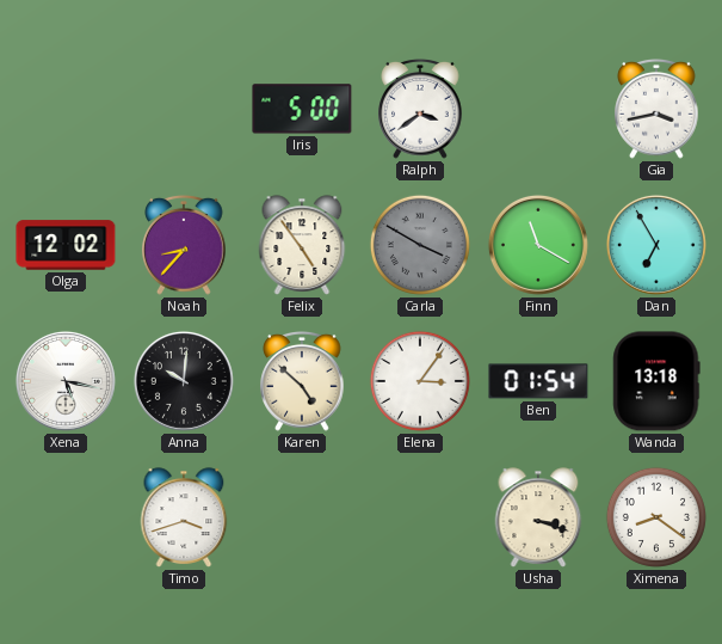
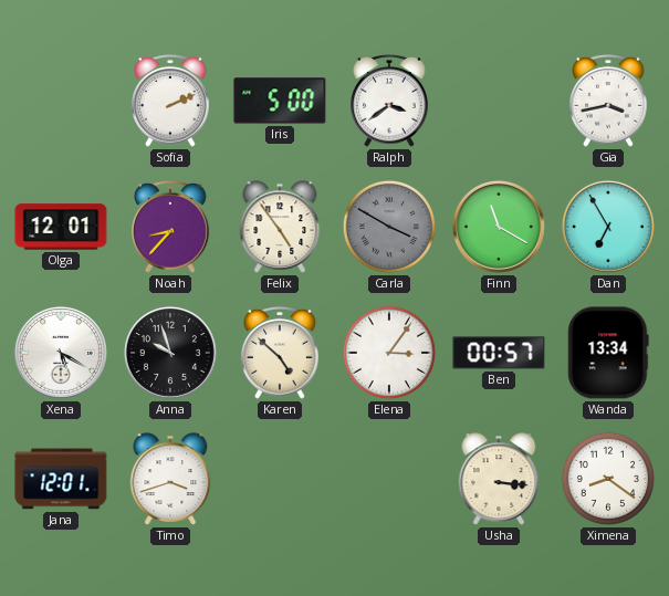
Sofia: none -> 2:11 (170, 102)
Olga: 12:02 -> 12:01 (61, 227)
Xena: 5:17 -> 5:20 (61, 353)
Anna: 10:01 -> 9:57 (170, 353)
Ben: 01:54 -> 00:57 (499, 353)
Wanda: 13:18 -> 13:34 (608, 353)
Jana: none -> 12:01 (61, 479)
Usha: 3:18 -> 3:16 (499, 479)
